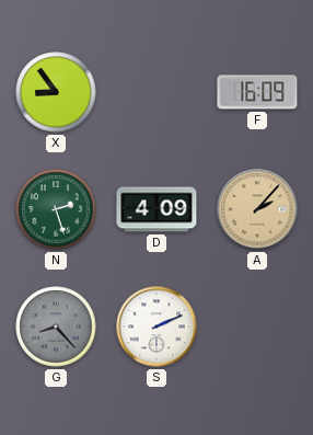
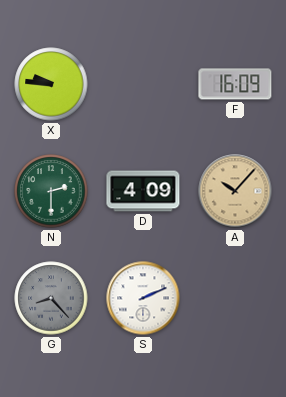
X: 8:54 -> 9:46 (51, 84)
N: 2:27 -> 2:30 (51, 191)
A: 2:07 -> 10:07 (235, 191)
